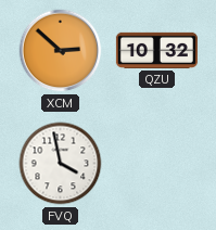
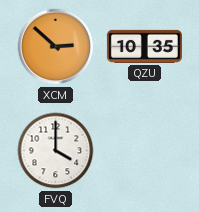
QZU: 10:32 -> 10:35 (144, 46)
FVQ: 3:58 -> 4:00 (56, 151)
